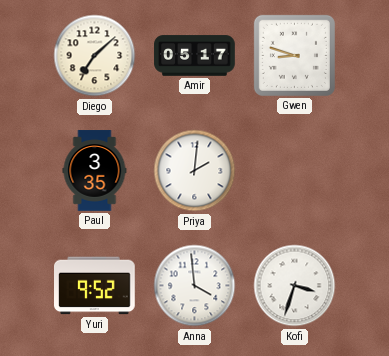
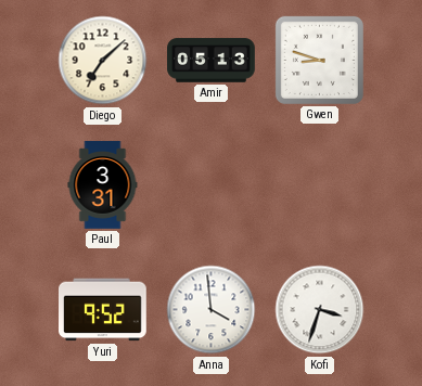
Amir: 05:17 -> 05:13 (212, 61)
Paul: 3:35 -> 3:31 (103, 185)
Priya: 2:01 -> none (195, 171)
